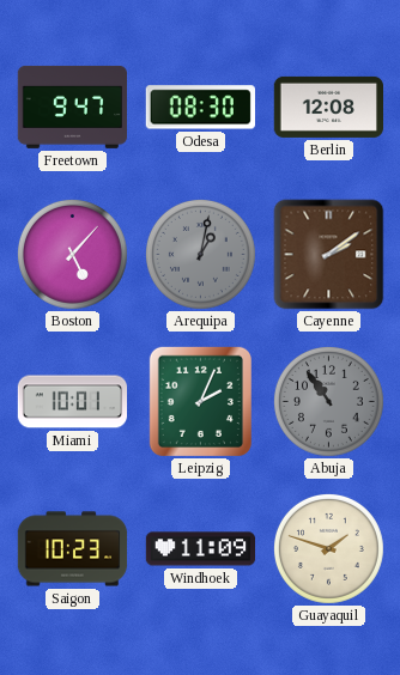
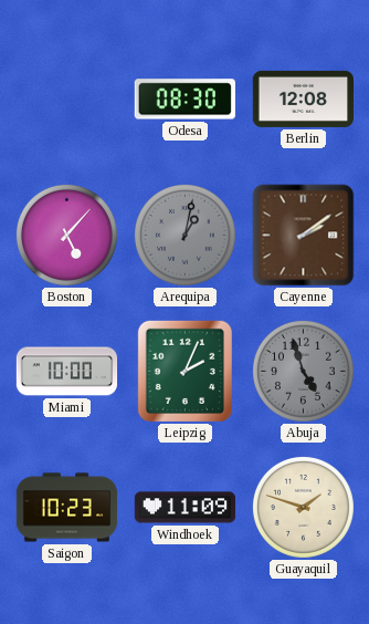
Freetown: 9:47 -> none (73, 107)
Miami: 10:01 -> 10:00 (67, 372)
Abuja: 10:54 -> 4:57 (303, 371)
